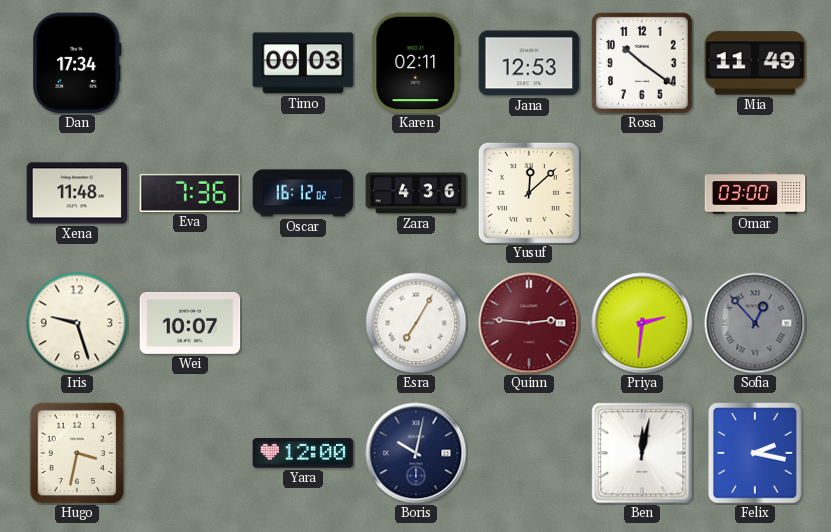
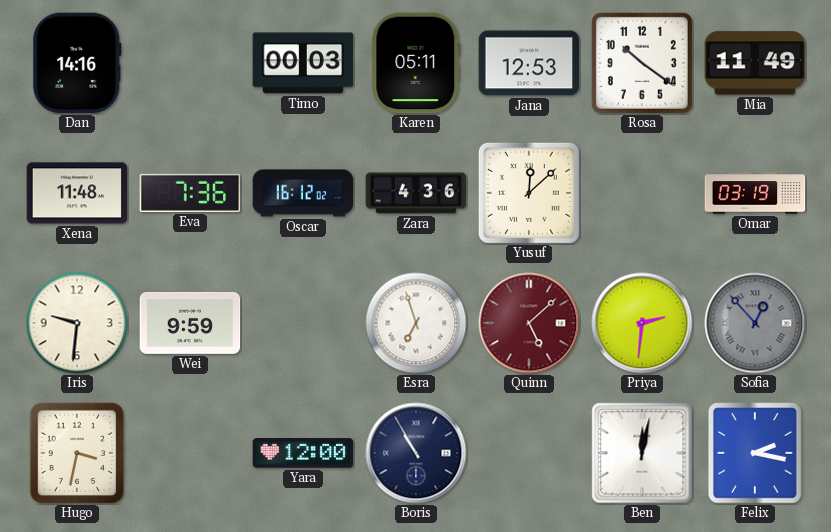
Dan: 17:34 -> 14:16 (77, 63)
Karen: 02:11 -> 05:11 (416, 63)
Omar: 03:00 -> 03:19 (755, 193)
Iris: 9:27 -> 9:31 (77, 323)
Wei: 10:07 -> 9:59 (190, 323)
Esra: 7:05 -> 6:57 (416, 323)
Quinn: 2:46 -> 5:08 (529, 323)
Boris: 10:02 -> 10:55 (416, 453)
